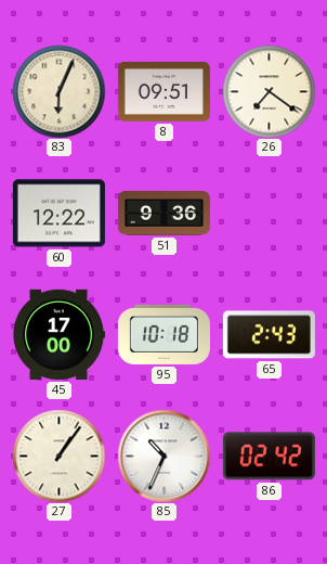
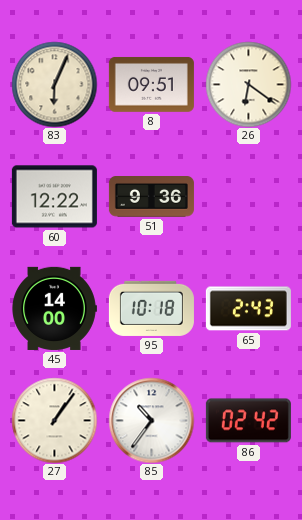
26: 7:21 -> 6:21 (248, 84)
45: 17:00 -> 14:00 (54, 308)
85: 10:34 -> 10:36 (151, 420)
